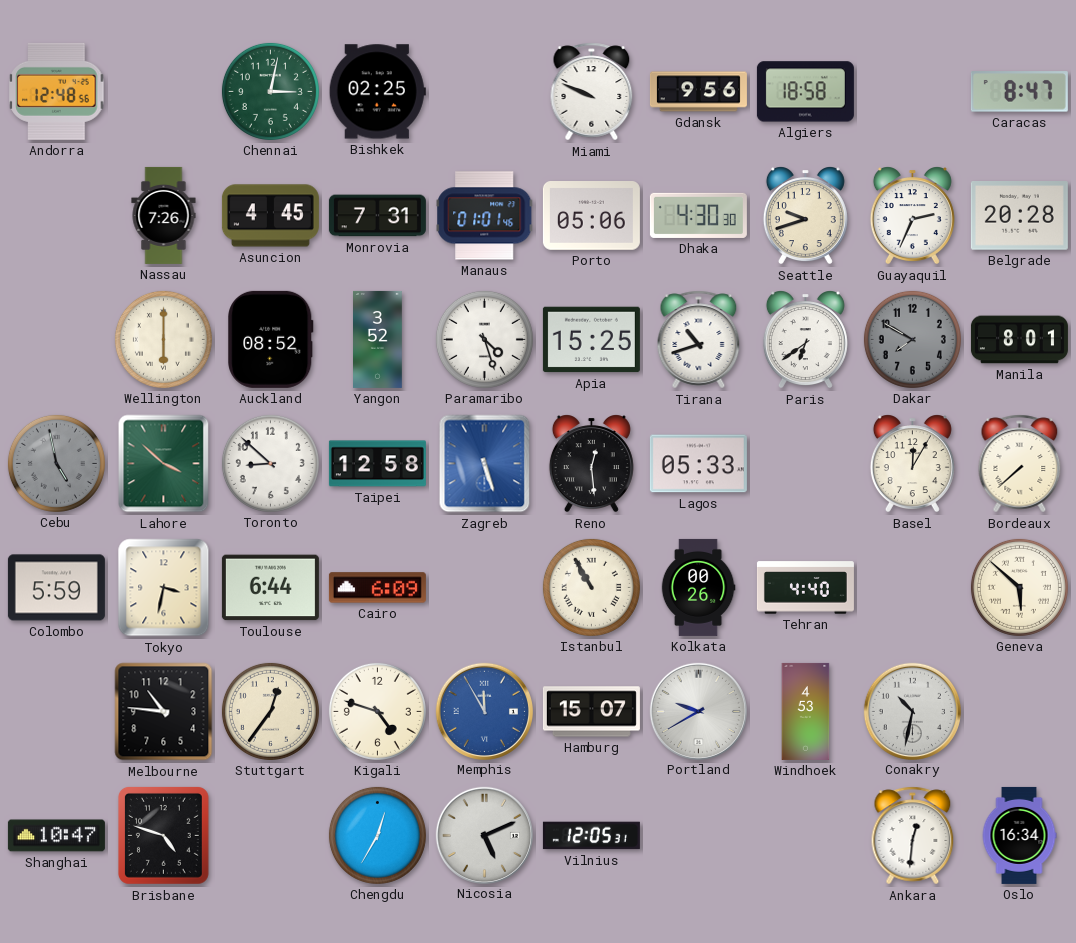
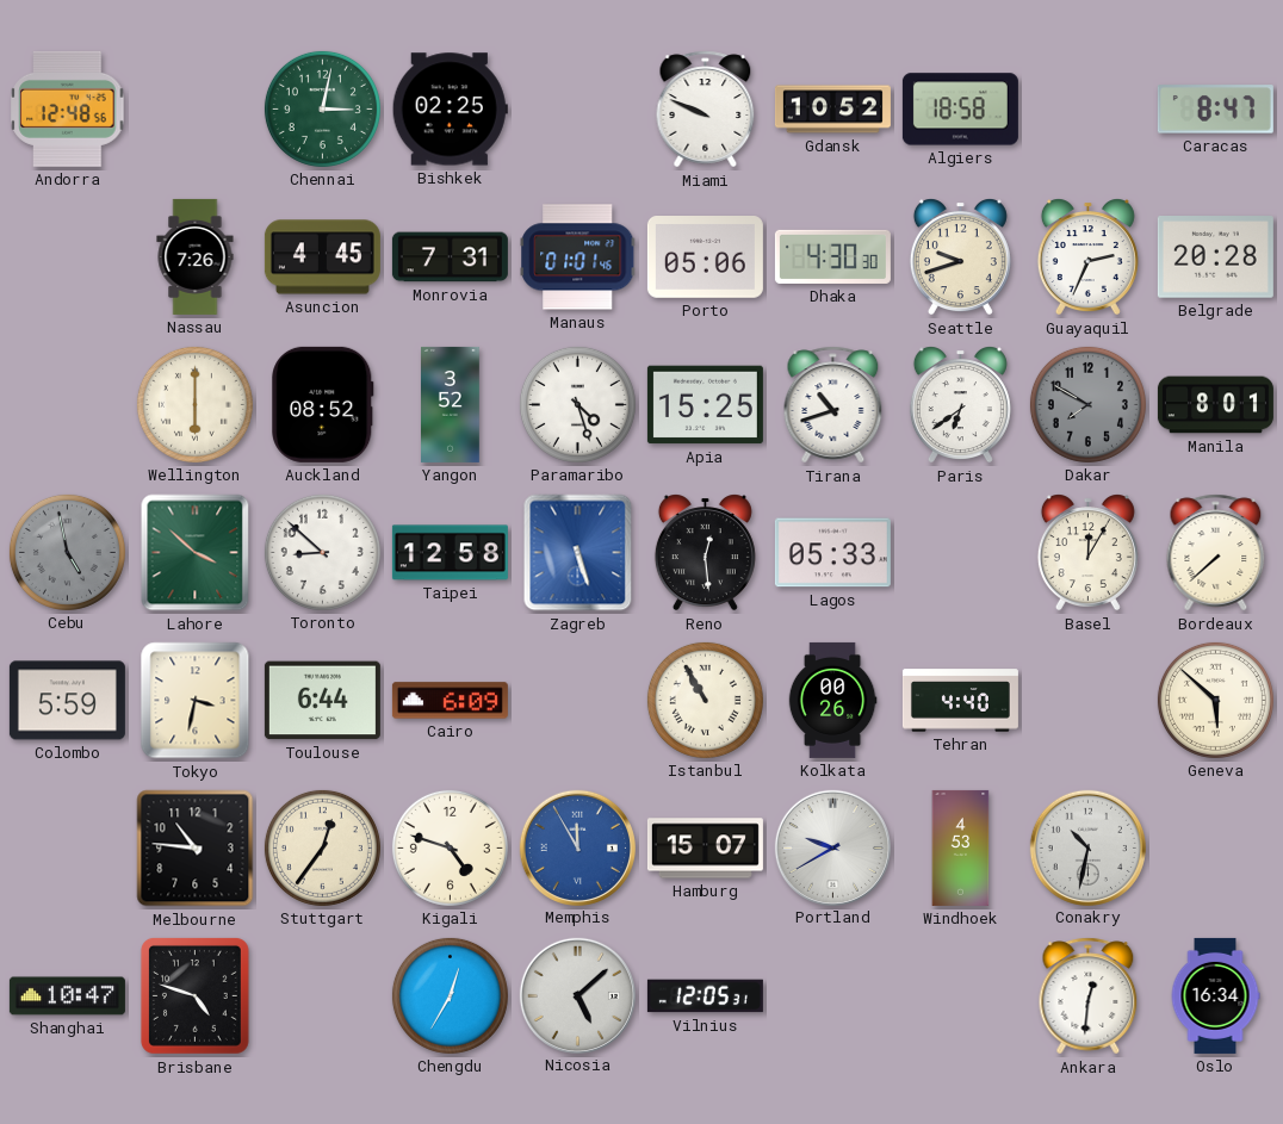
Gdansk: 9:56 -> 10:52 (832, 110)
Nicosia: 5:11 -> 5:08 (577, 995)
